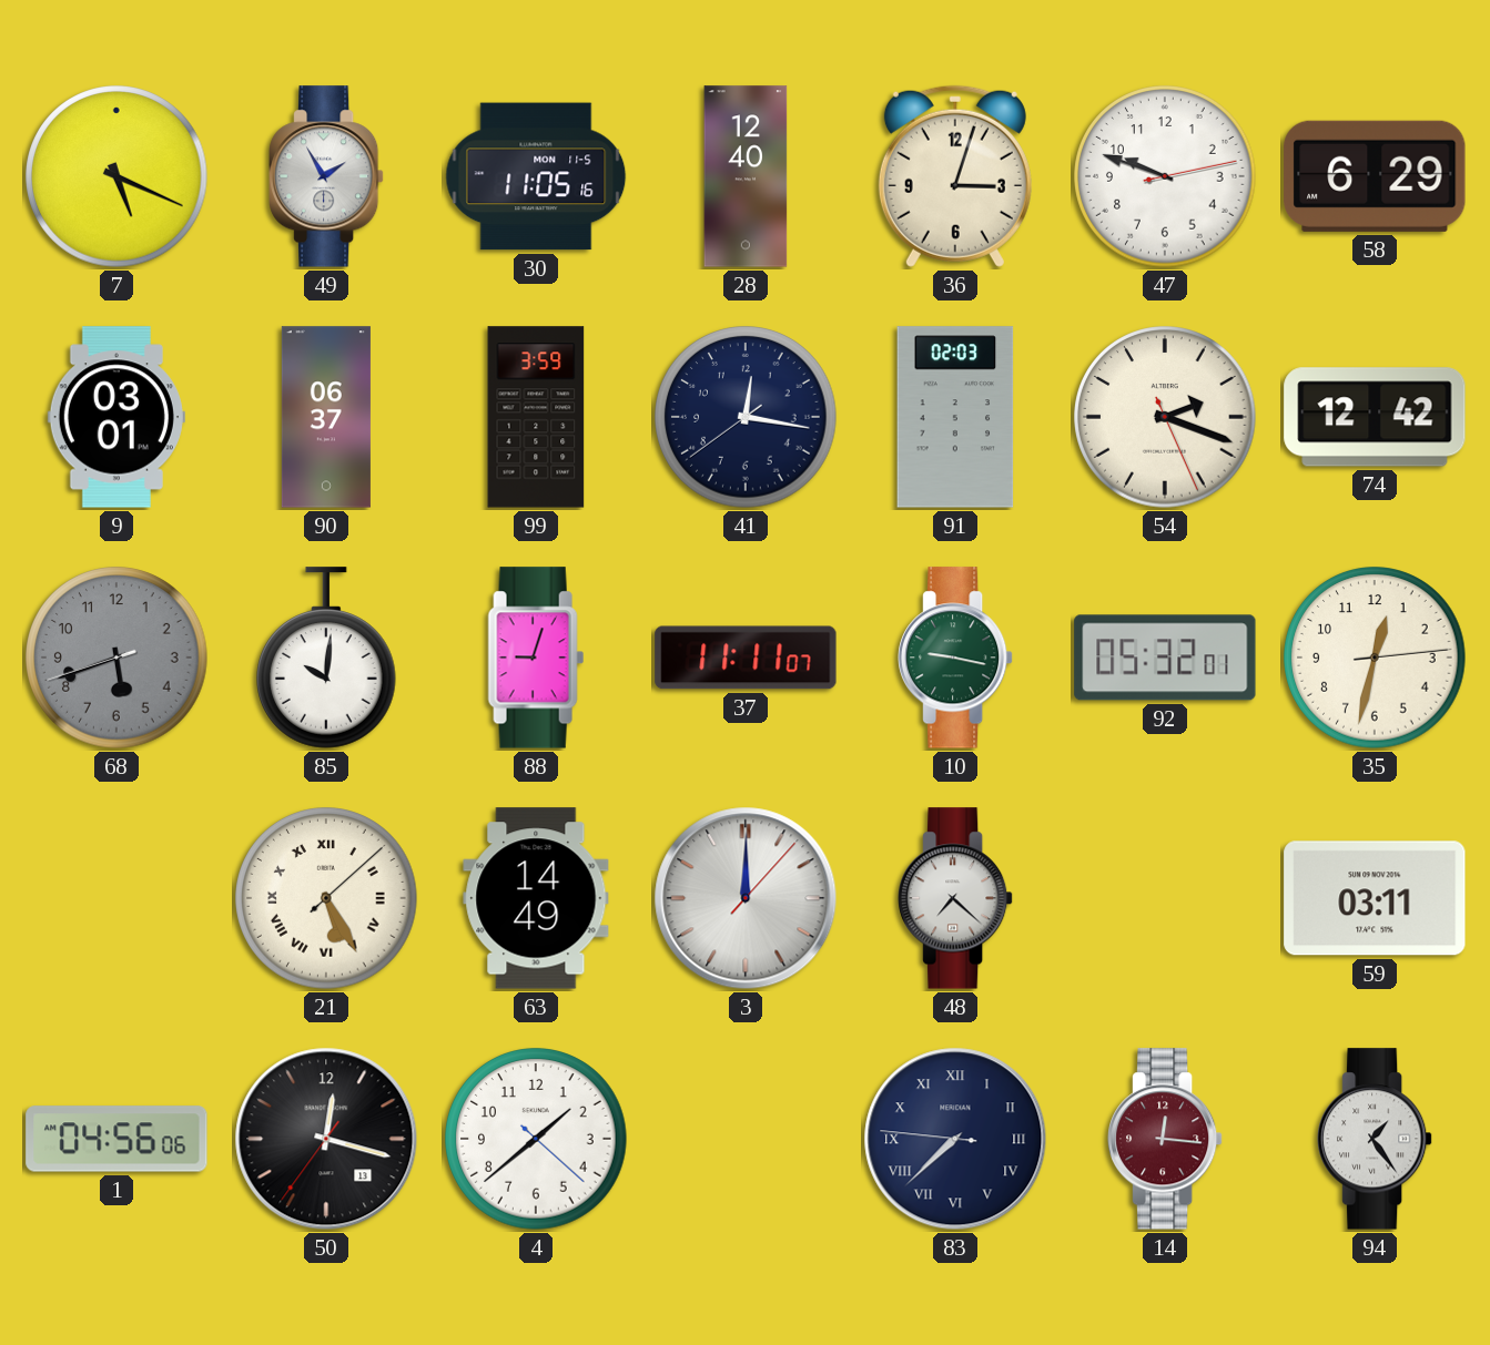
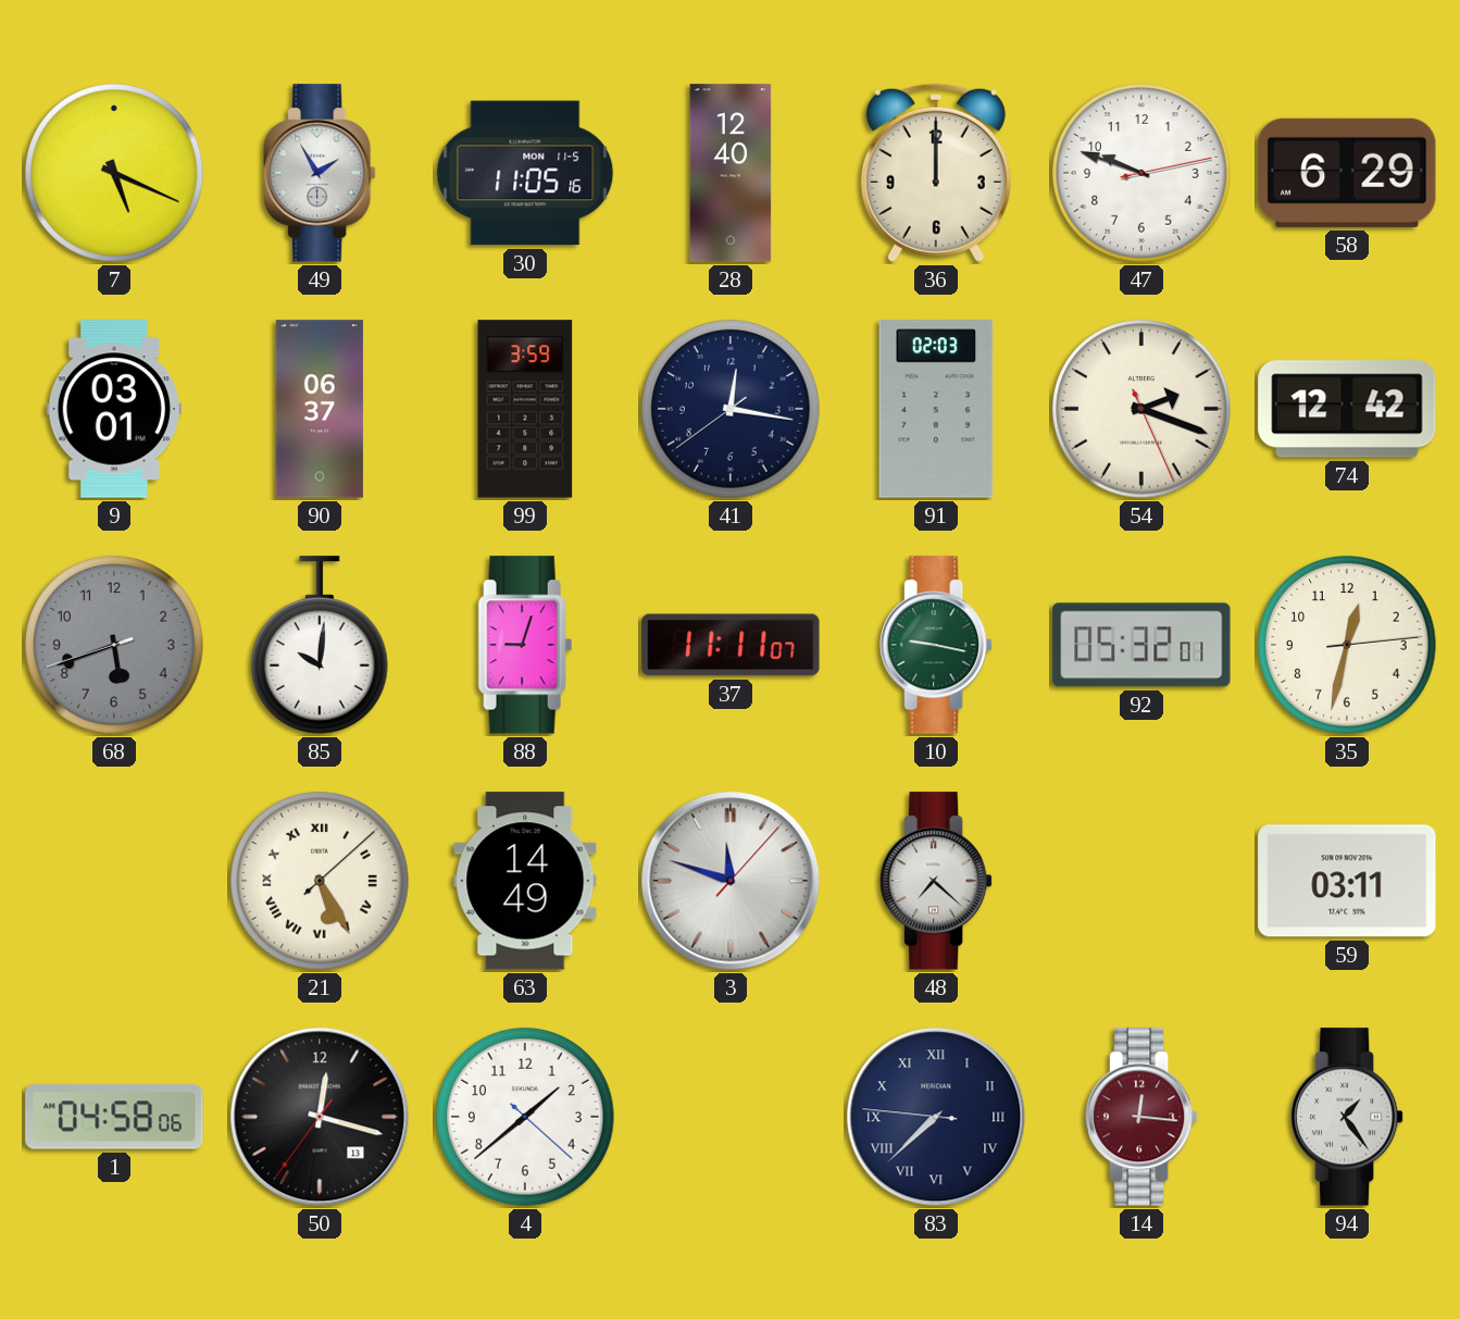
36: 3:03 -> 12:00 (936, 173)
3: 12:00 -> 11:48 (731, 881)
1: 04:56 -> 04:58 (114, 1117)
